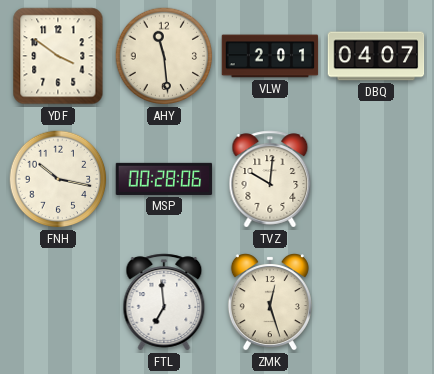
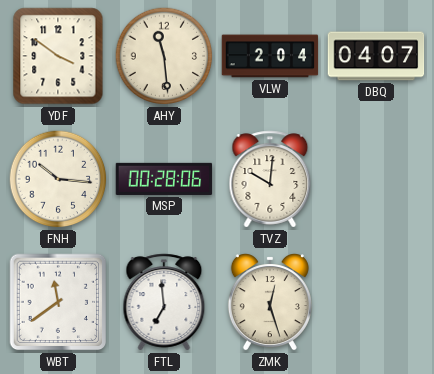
VLW: 2:01 -> 2:04 (270, 56)
FNH: 10:17 -> 10:16 (58, 179)
WBT: none -> 11:39 (58, 302)
